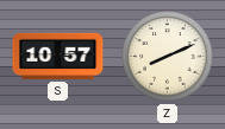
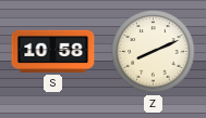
S: 10:57 -> 10:58 (53, 51)
